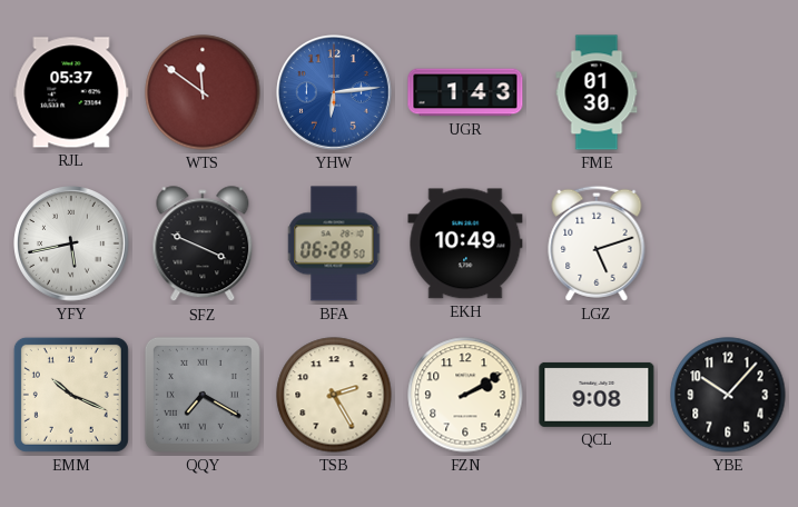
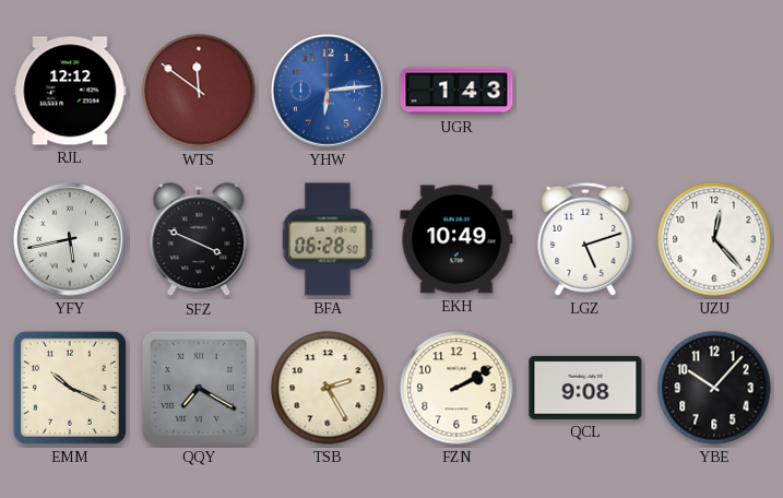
RJL: 05:37 -> 12:12 (70, 91)
FME: 01:30 -> none (597, 92)
UZU: none -> 12:23 (714, 239)
